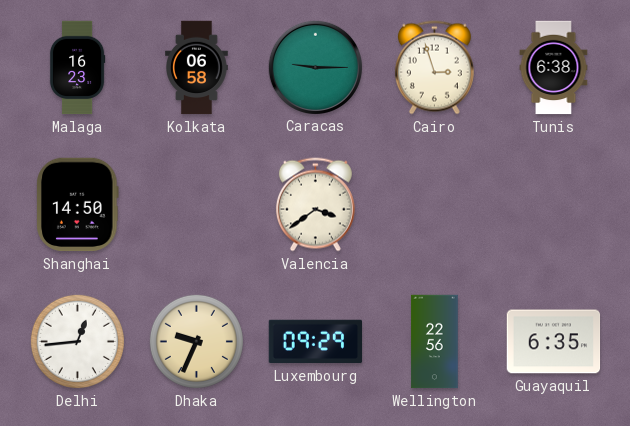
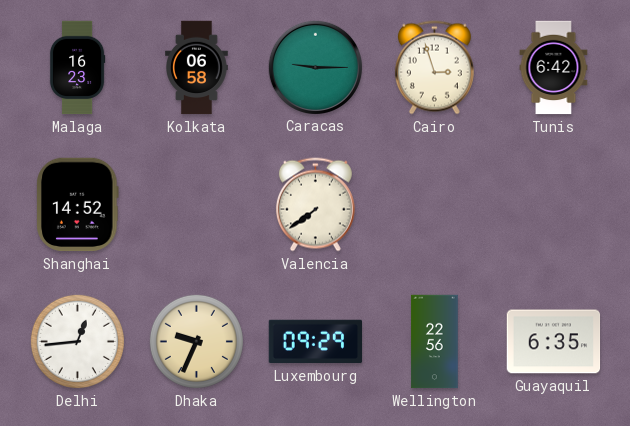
Tunis: 6:38 -> 6:42 (554, 68)
Shanghai: 14:50 -> 14:52 (78, 205)
Valencia: 3:39 -> 7:39 (315, 205)
